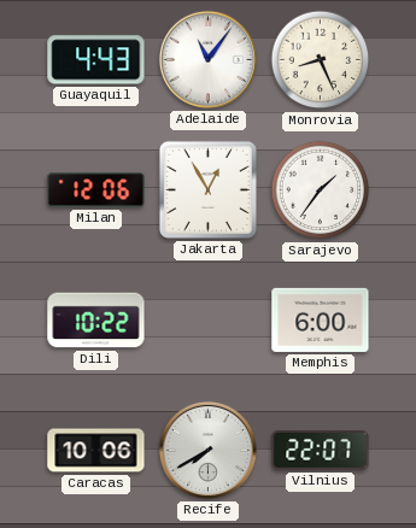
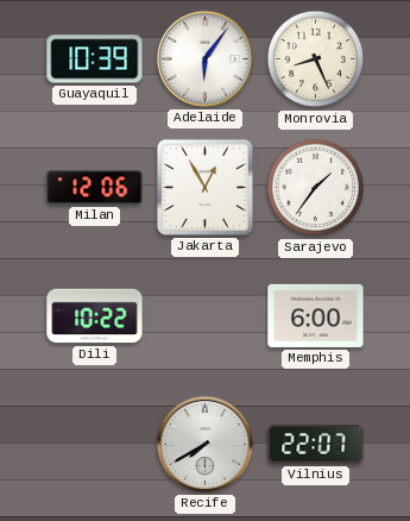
Guayaquil: 4:43 -> 10:39 (95, 59)
Adelaide: 11:06 -> 6:06 (204, 58)
Caracas: 10:06 -> none (96, 451)
